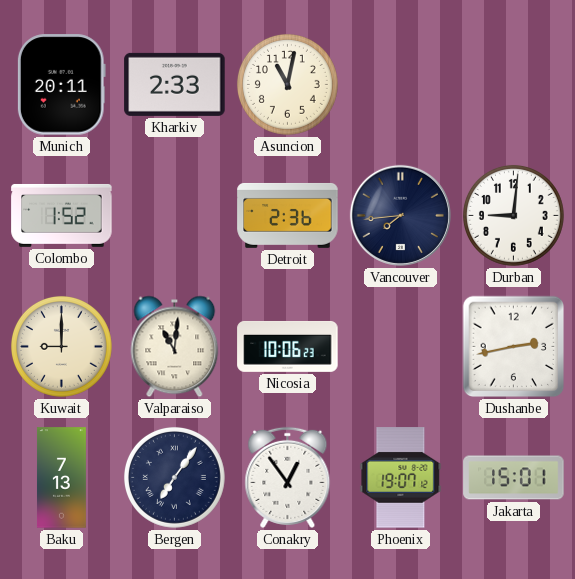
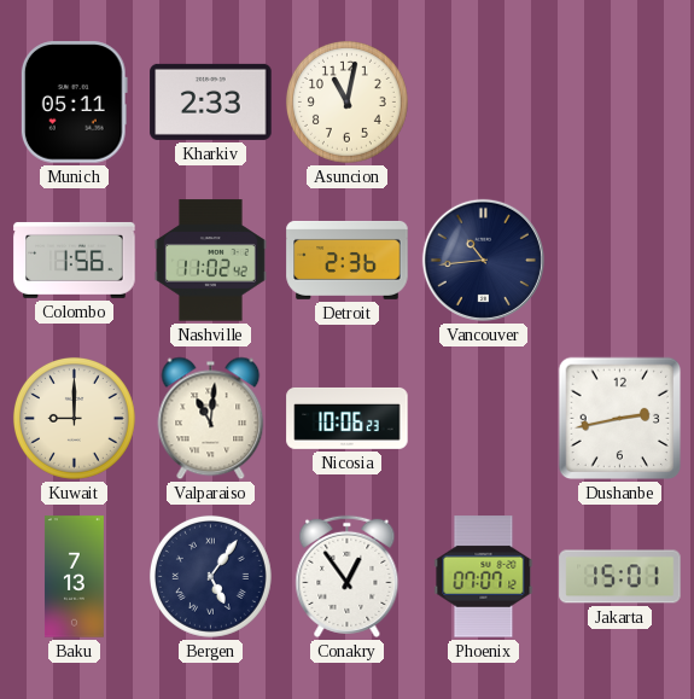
Munich: 20:11 -> 05:11 (74, 103)
Colombo: 1:52 -> 1:56 (75, 260)
Nashville: none -> 11:02 (210, 261)
Vancouver: 7:44 -> 10:44 (483, 260)
Durban: 9:01 -> none (513, 215)
Bergen: 7:06 -> 5:06 (210, 576)
Phoenix: 19:07 -> 07:07 (484, 577)
